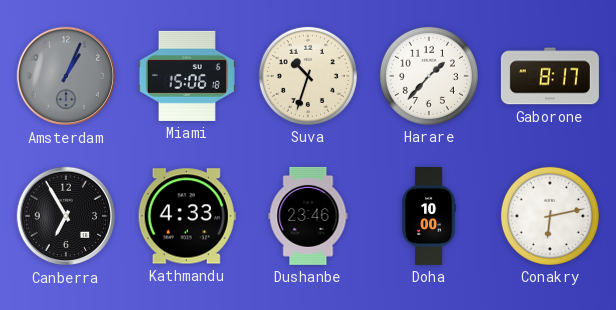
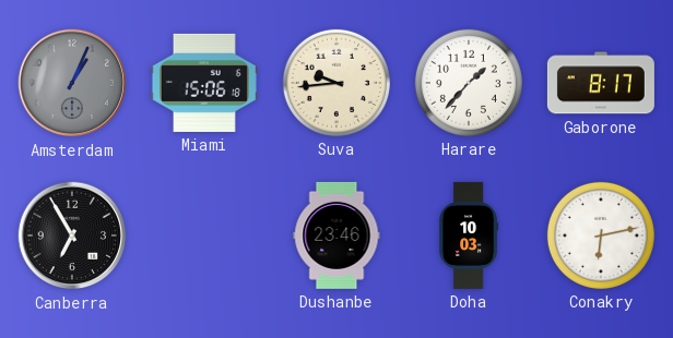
Suva: 10:33 -> 9:44 (336, 83)
Kathmandu: 4:33 -> none (187, 216)
Doha: 10:00 -> 10:03 (469, 236)
